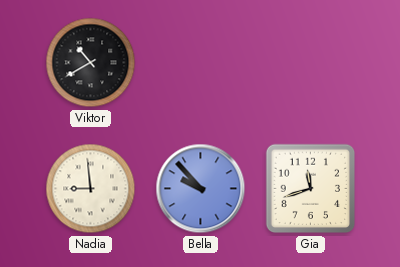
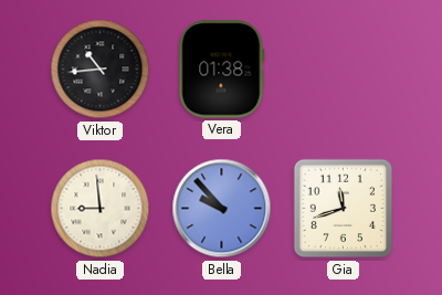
Viktor: 10:40 -> 10:44 (101, 70)
Vera: none -> 01:38 (222, 70)
